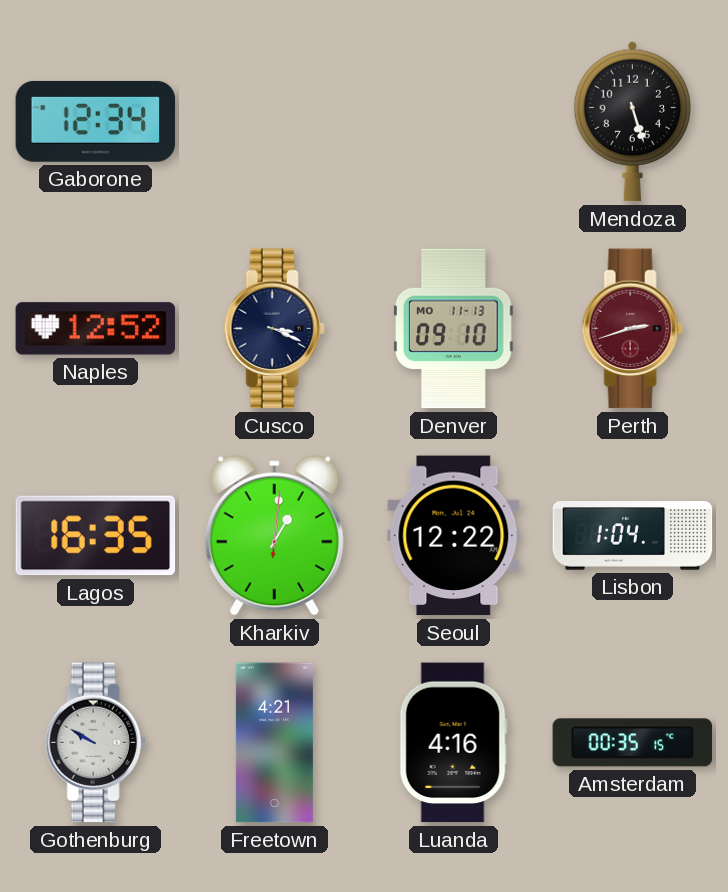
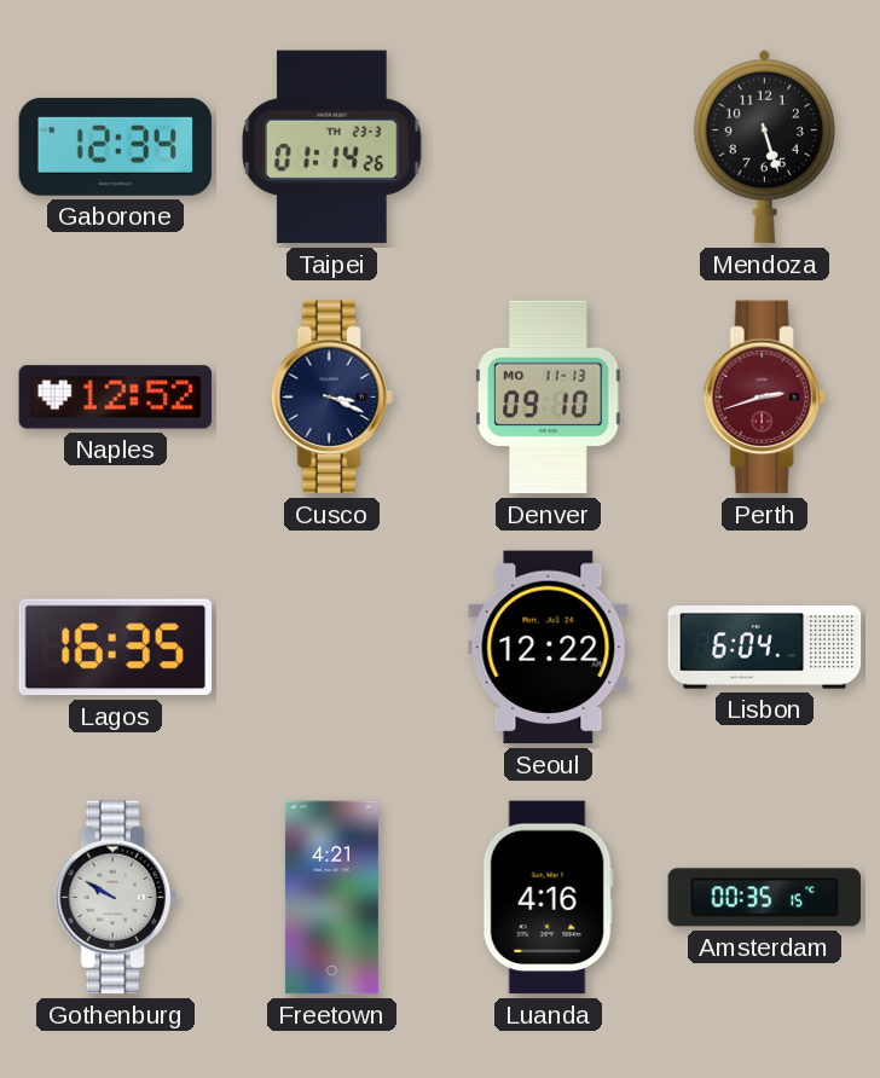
Taipei: none -> 01:14 (332, 147)
Kharkiv: 1:01 -> none (274, 536)
Lisbon: 1:04 -> 6:04 (765, 648)
